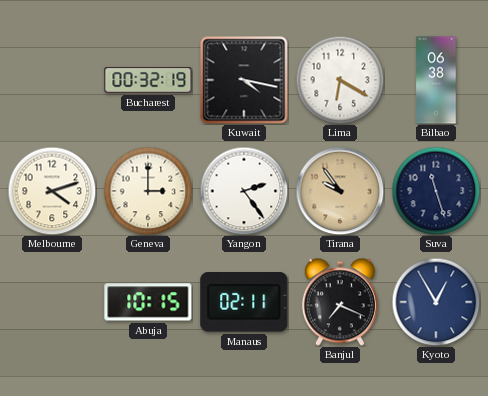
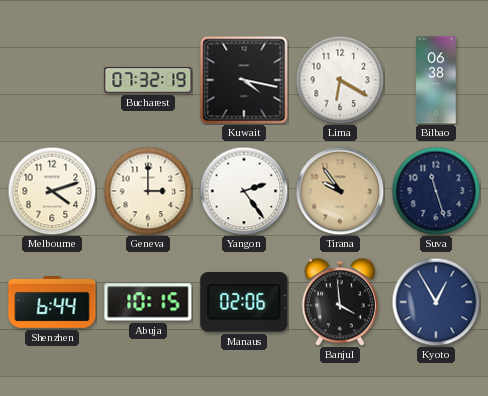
Bucharest: 00:32 -> 07:32 (148, 81)
Shenzhen: none -> 6:44 (52, 303)
Manaus: 02:11 -> 02:06 (244, 303)
Banjul: 7:19 -> 3:59 (340, 302)
